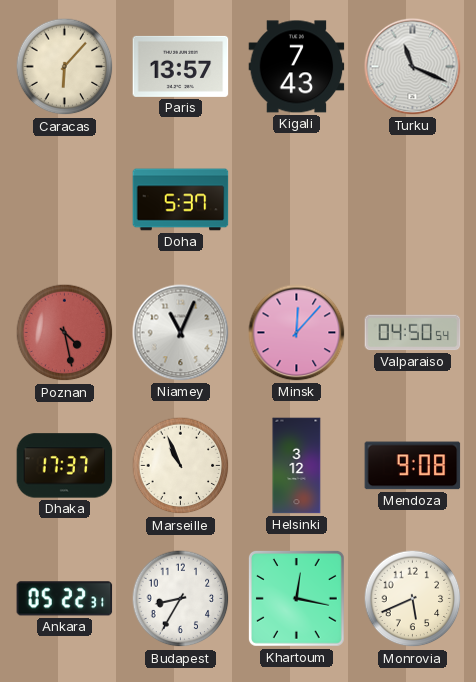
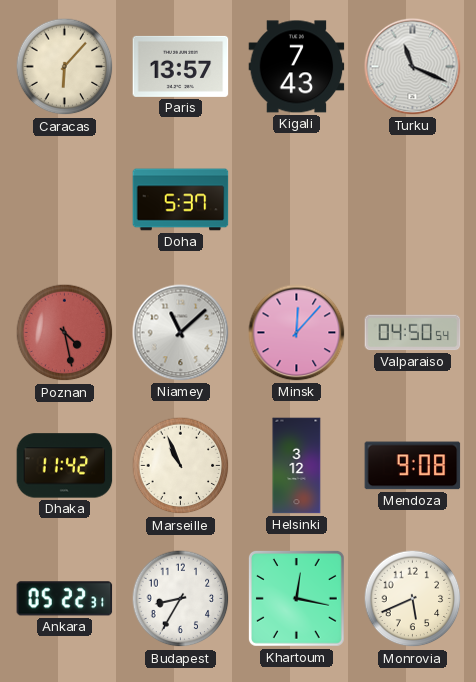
Niamey: 11:04 -> 11:08 (181, 333)
Dhaka: 17:37 -> 11:42 (65, 466)
